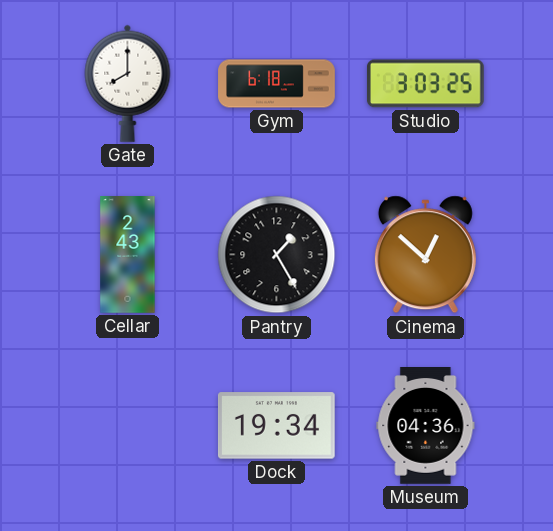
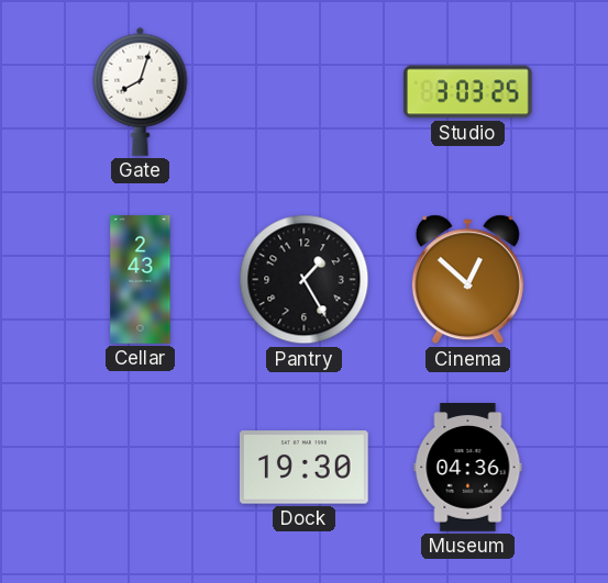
Gate: 8:00 -> 8:03 (141, 91)
Gym: 6:18 -> none (277, 84)
Dock: 19:34 -> 19:30 (303, 468)
